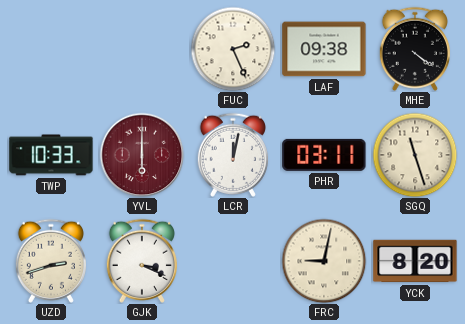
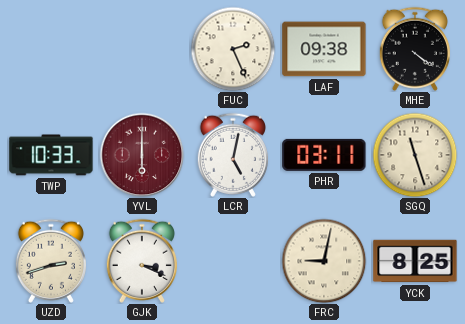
LCR: 12:02 -> 5:02 (233, 155)
YCK: 8:20 -> 8:25 (415, 261)
